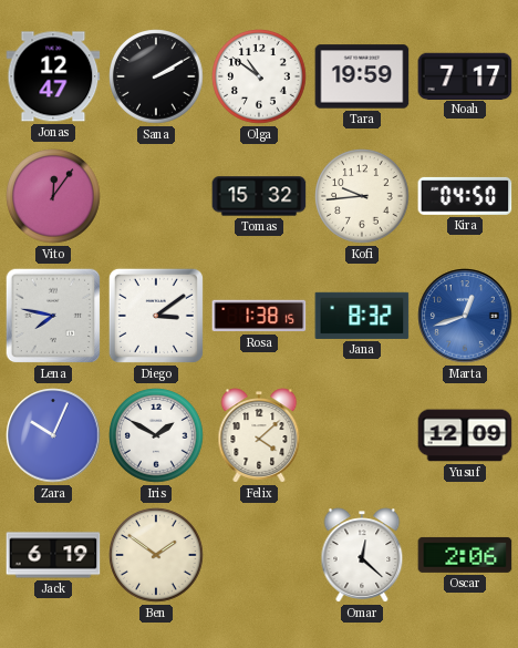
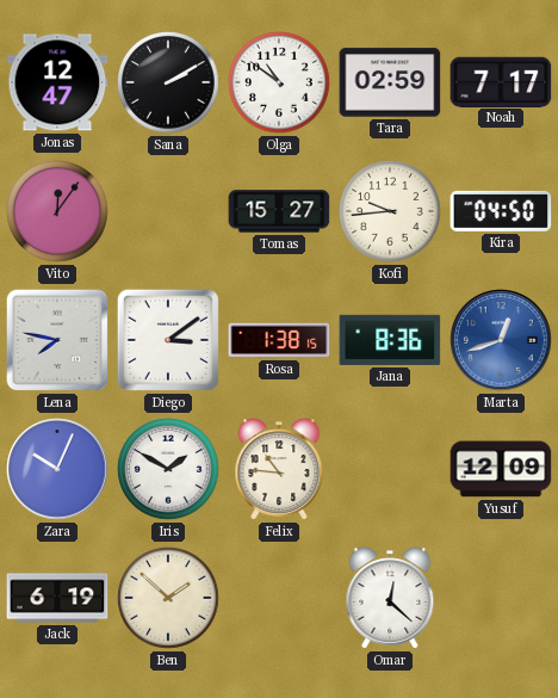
Tara: 19:59 -> 02:59 (390, 82)
Tomas: 15:32 -> 15:27 (279, 211)
Jana: 8:32 -> 8:36 (390, 340)
Felix: 4:08 -> 10:46 (279, 469)
Ben: 1:51 -> 1:52 (168, 598)
Oscar: 2:06 -> none (465, 555)
